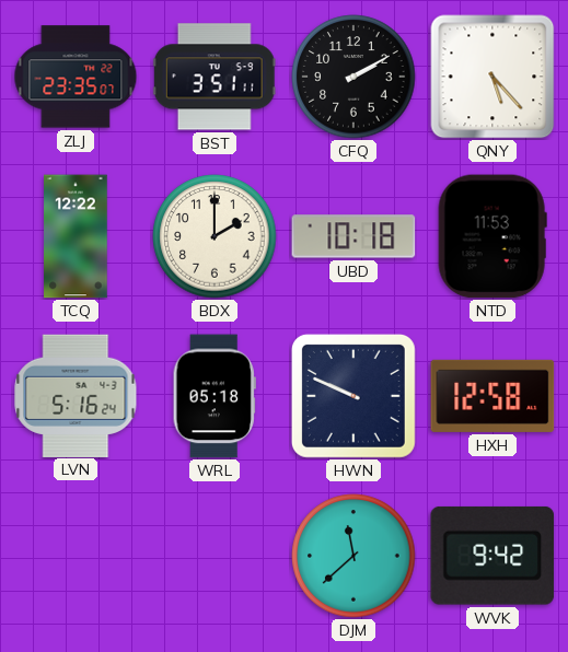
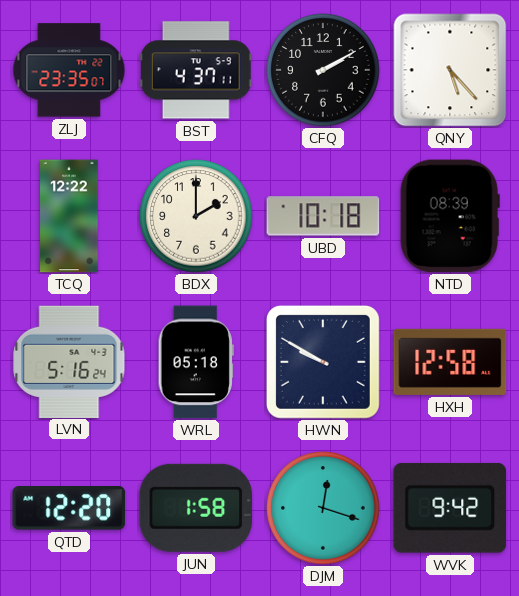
BST: 3:51 -> 4:37 (196, 70)
NTD: 11:53 -> 08:39 (450, 216)
HWN: 9:49 -> 9:50 (323, 362)
QTD: none -> 12:20 (69, 508)
JUN: none -> 1:58 (196, 508)
DJM: 11:38 -> 12:18 (323, 508)
